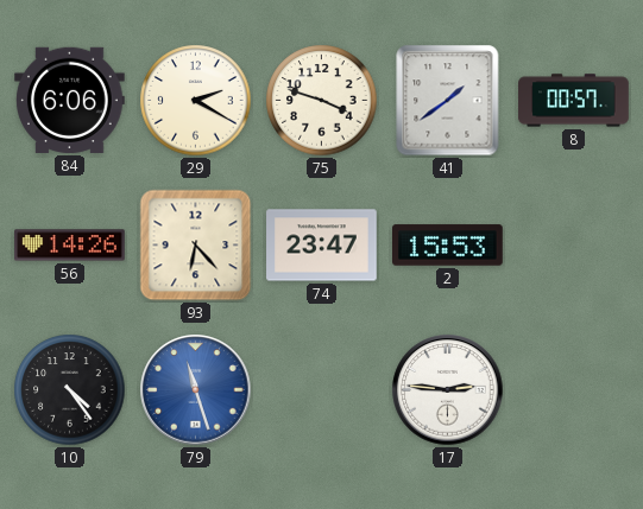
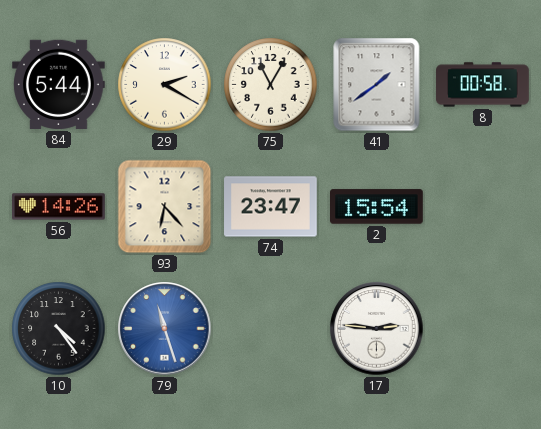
84: 6:06 -> 5:44 (59, 84)
75: 3:48 -> 11:05 (271, 85)
8: 00:57 -> 00:58 (483, 85)
2: 15:53 -> 15:54 (377, 207)
